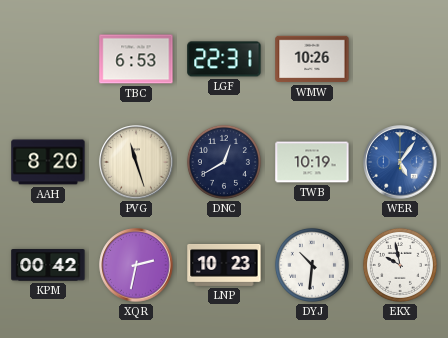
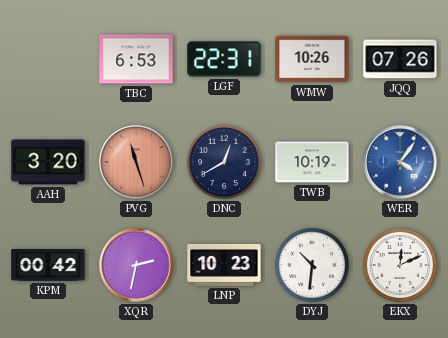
JQQ: none -> 07:26 (400, 59)
AAH: 8:20 -> 3:20 (48, 162)
PVG dial: cream -> salmon (136, 162)
WER: 5:06 -> 4:06 (400, 162)
EKX: 9:58 -> 12:11 (400, 265)
